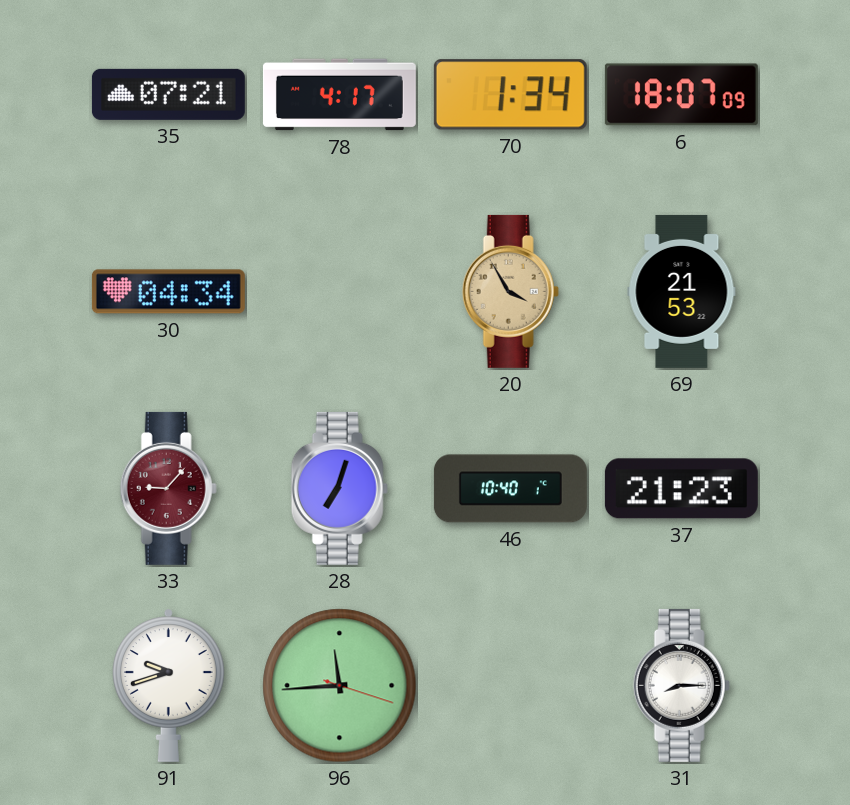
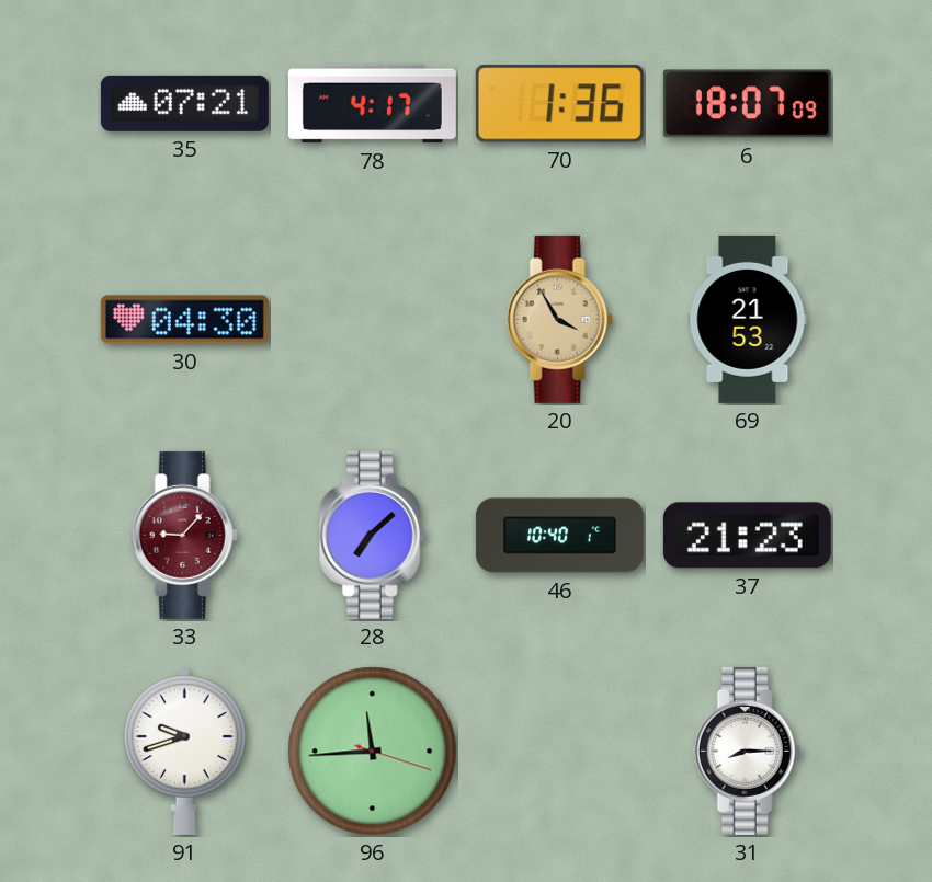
70: 1:34 -> 1:36 (559, 104)
30: 04:34 -> 04:30 (184, 320)
28: 7:03 -> 7:08 (372, 535)
